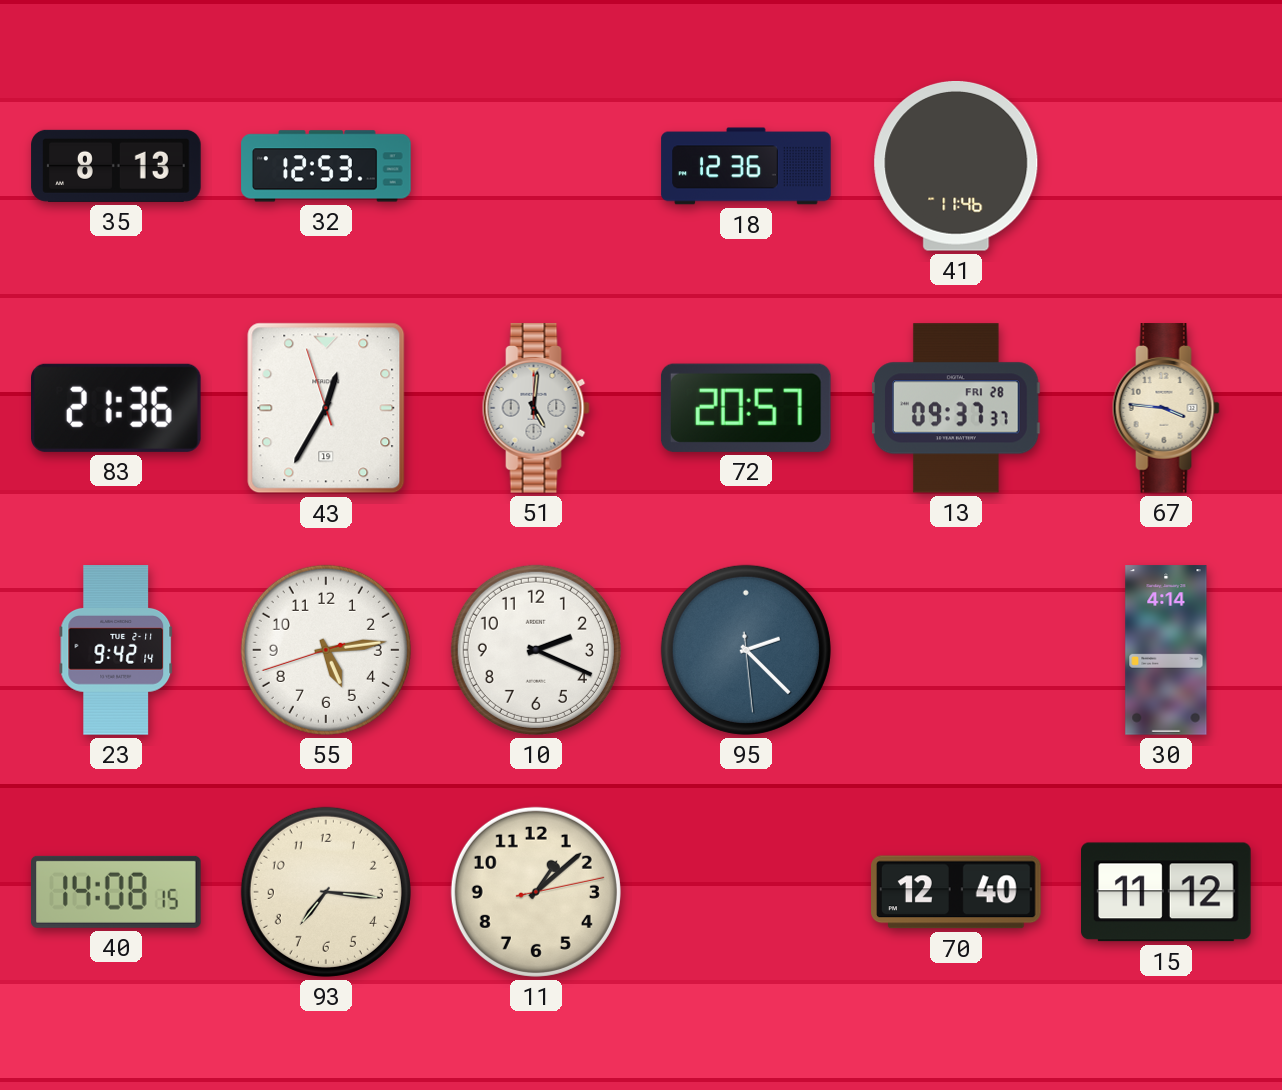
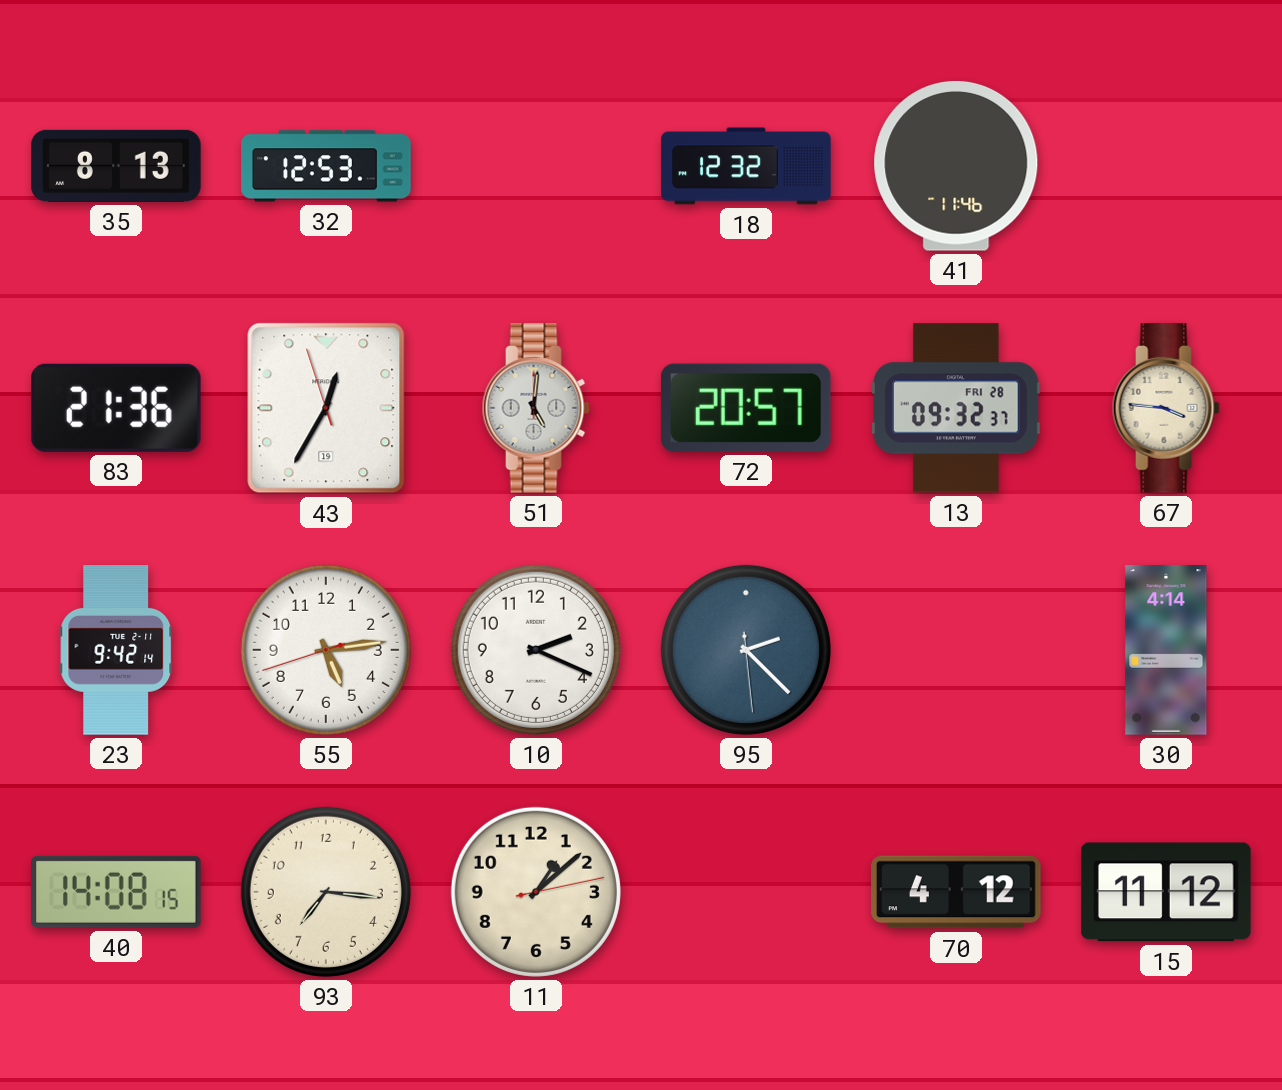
18: 12:36 -> 12:32 (746, 166)
13: 09:37 -> 09:32 (956, 408)
70: 12:40 -> 4:12 (956, 892)
